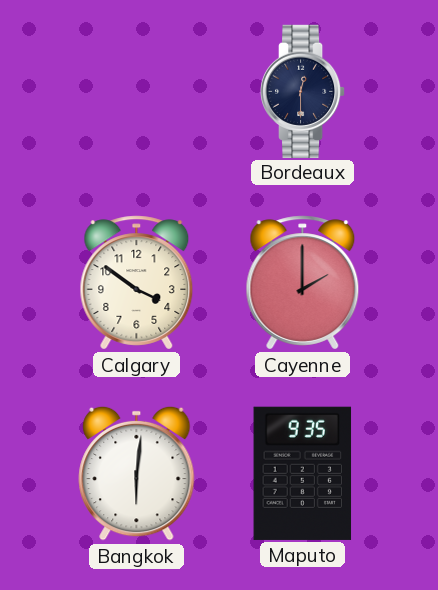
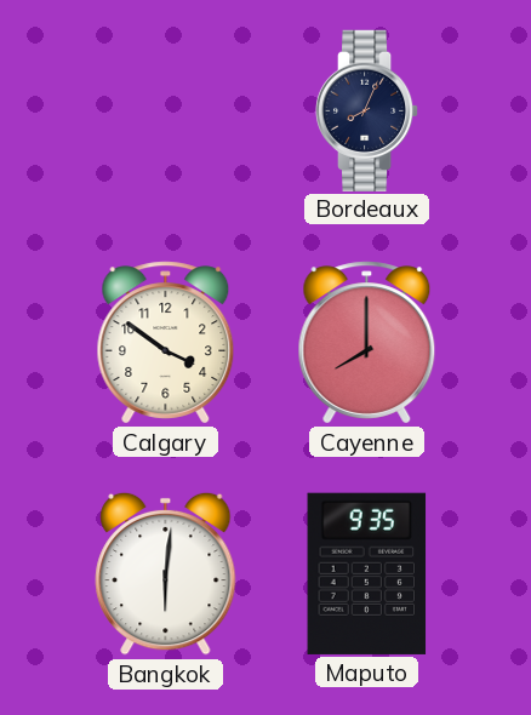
Bordeaux: 12:30 -> 8:04 (367, 110)
Cayenne: 2:00 -> 8:00 (367, 343)
